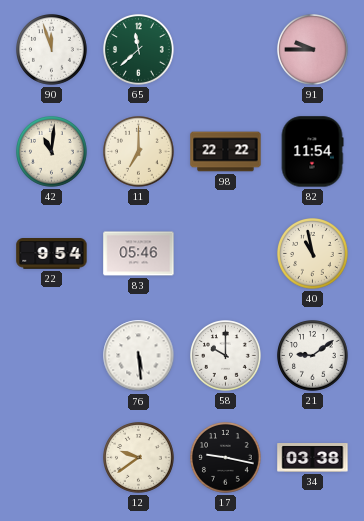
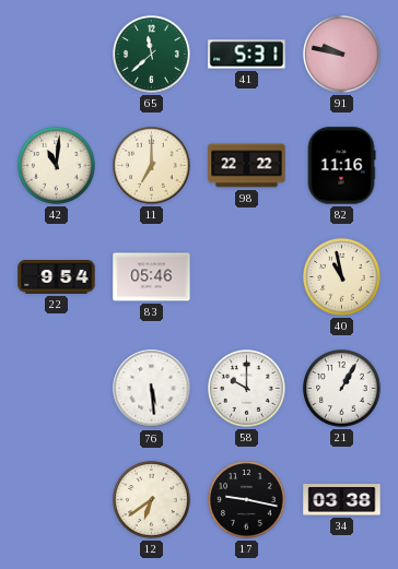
90: 11:57 -> none (52, 50)
41: none -> 5:31 (247, 55)
91: 9:45 -> 9:47 (342, 55)
82: 11:54 -> 11:16 (341, 166)
21: 9:09 -> 1:05 (342, 389)
12: 9:39 -> 6:39 (152, 500)
